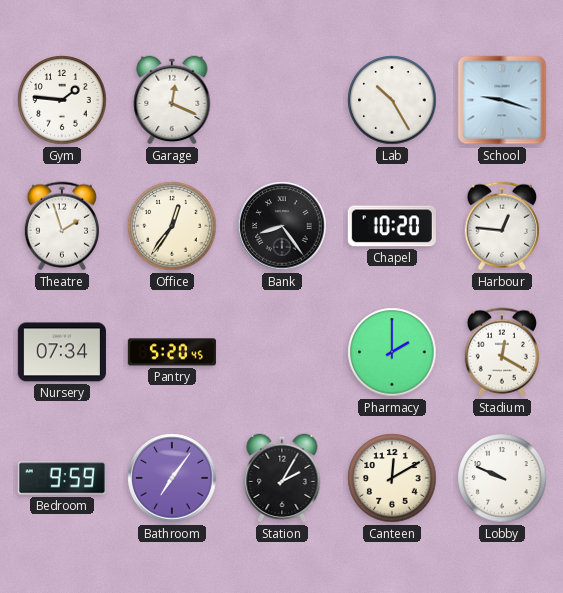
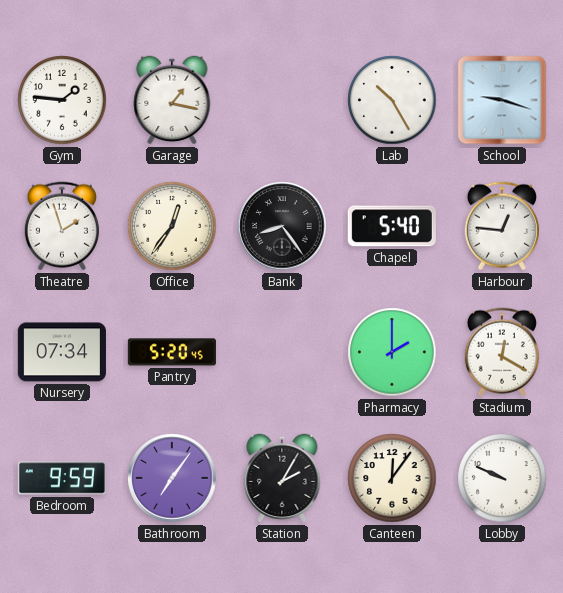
Garage: 12:19 -> 1:17 (172, 100)
Chapel: 10:20 -> 5:40 (392, 226)
Canteen: 12:10 -> 12:06 (392, 478)
